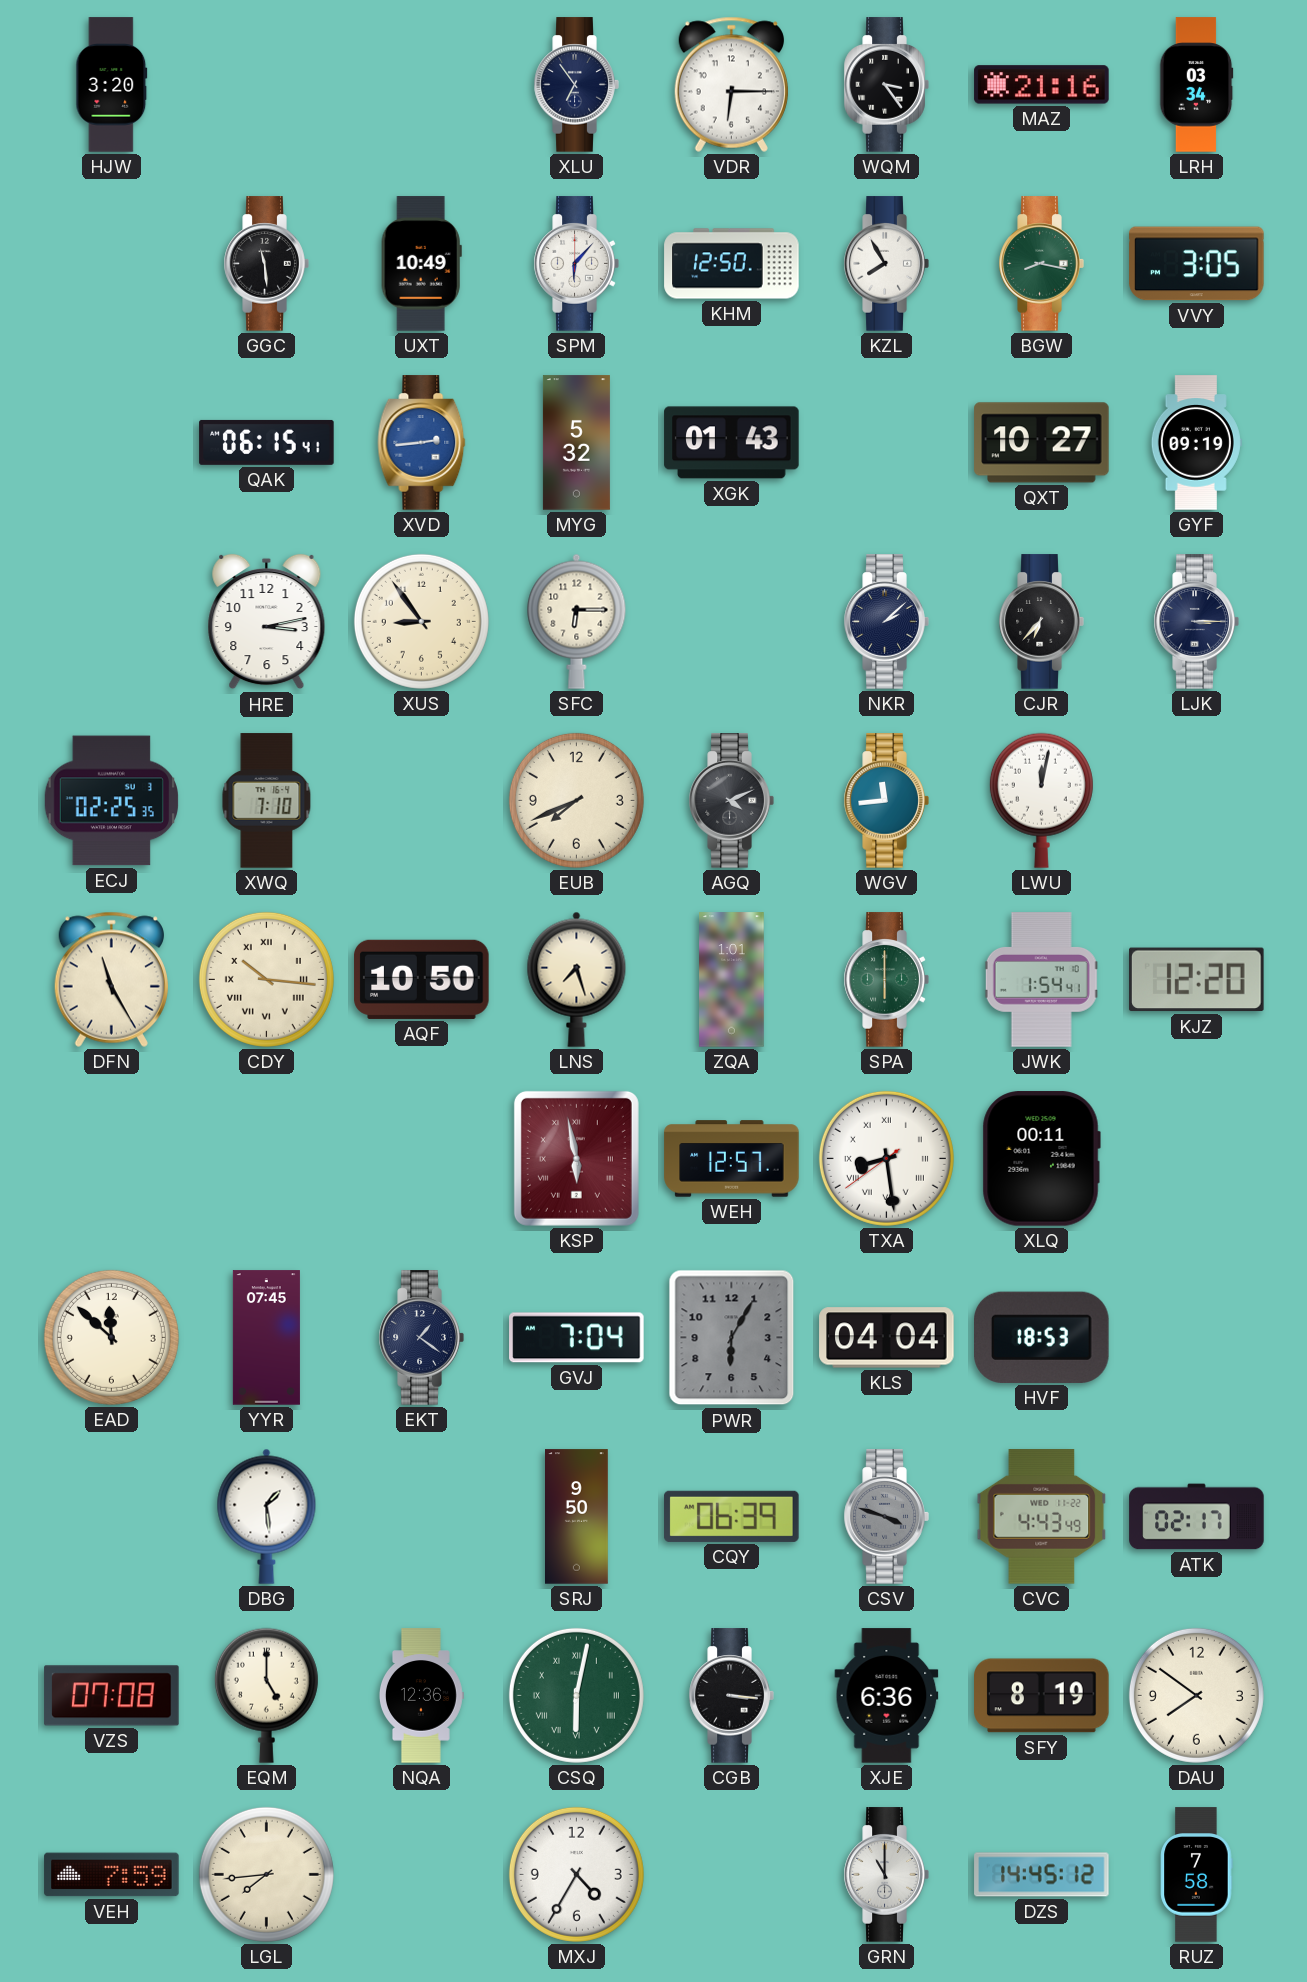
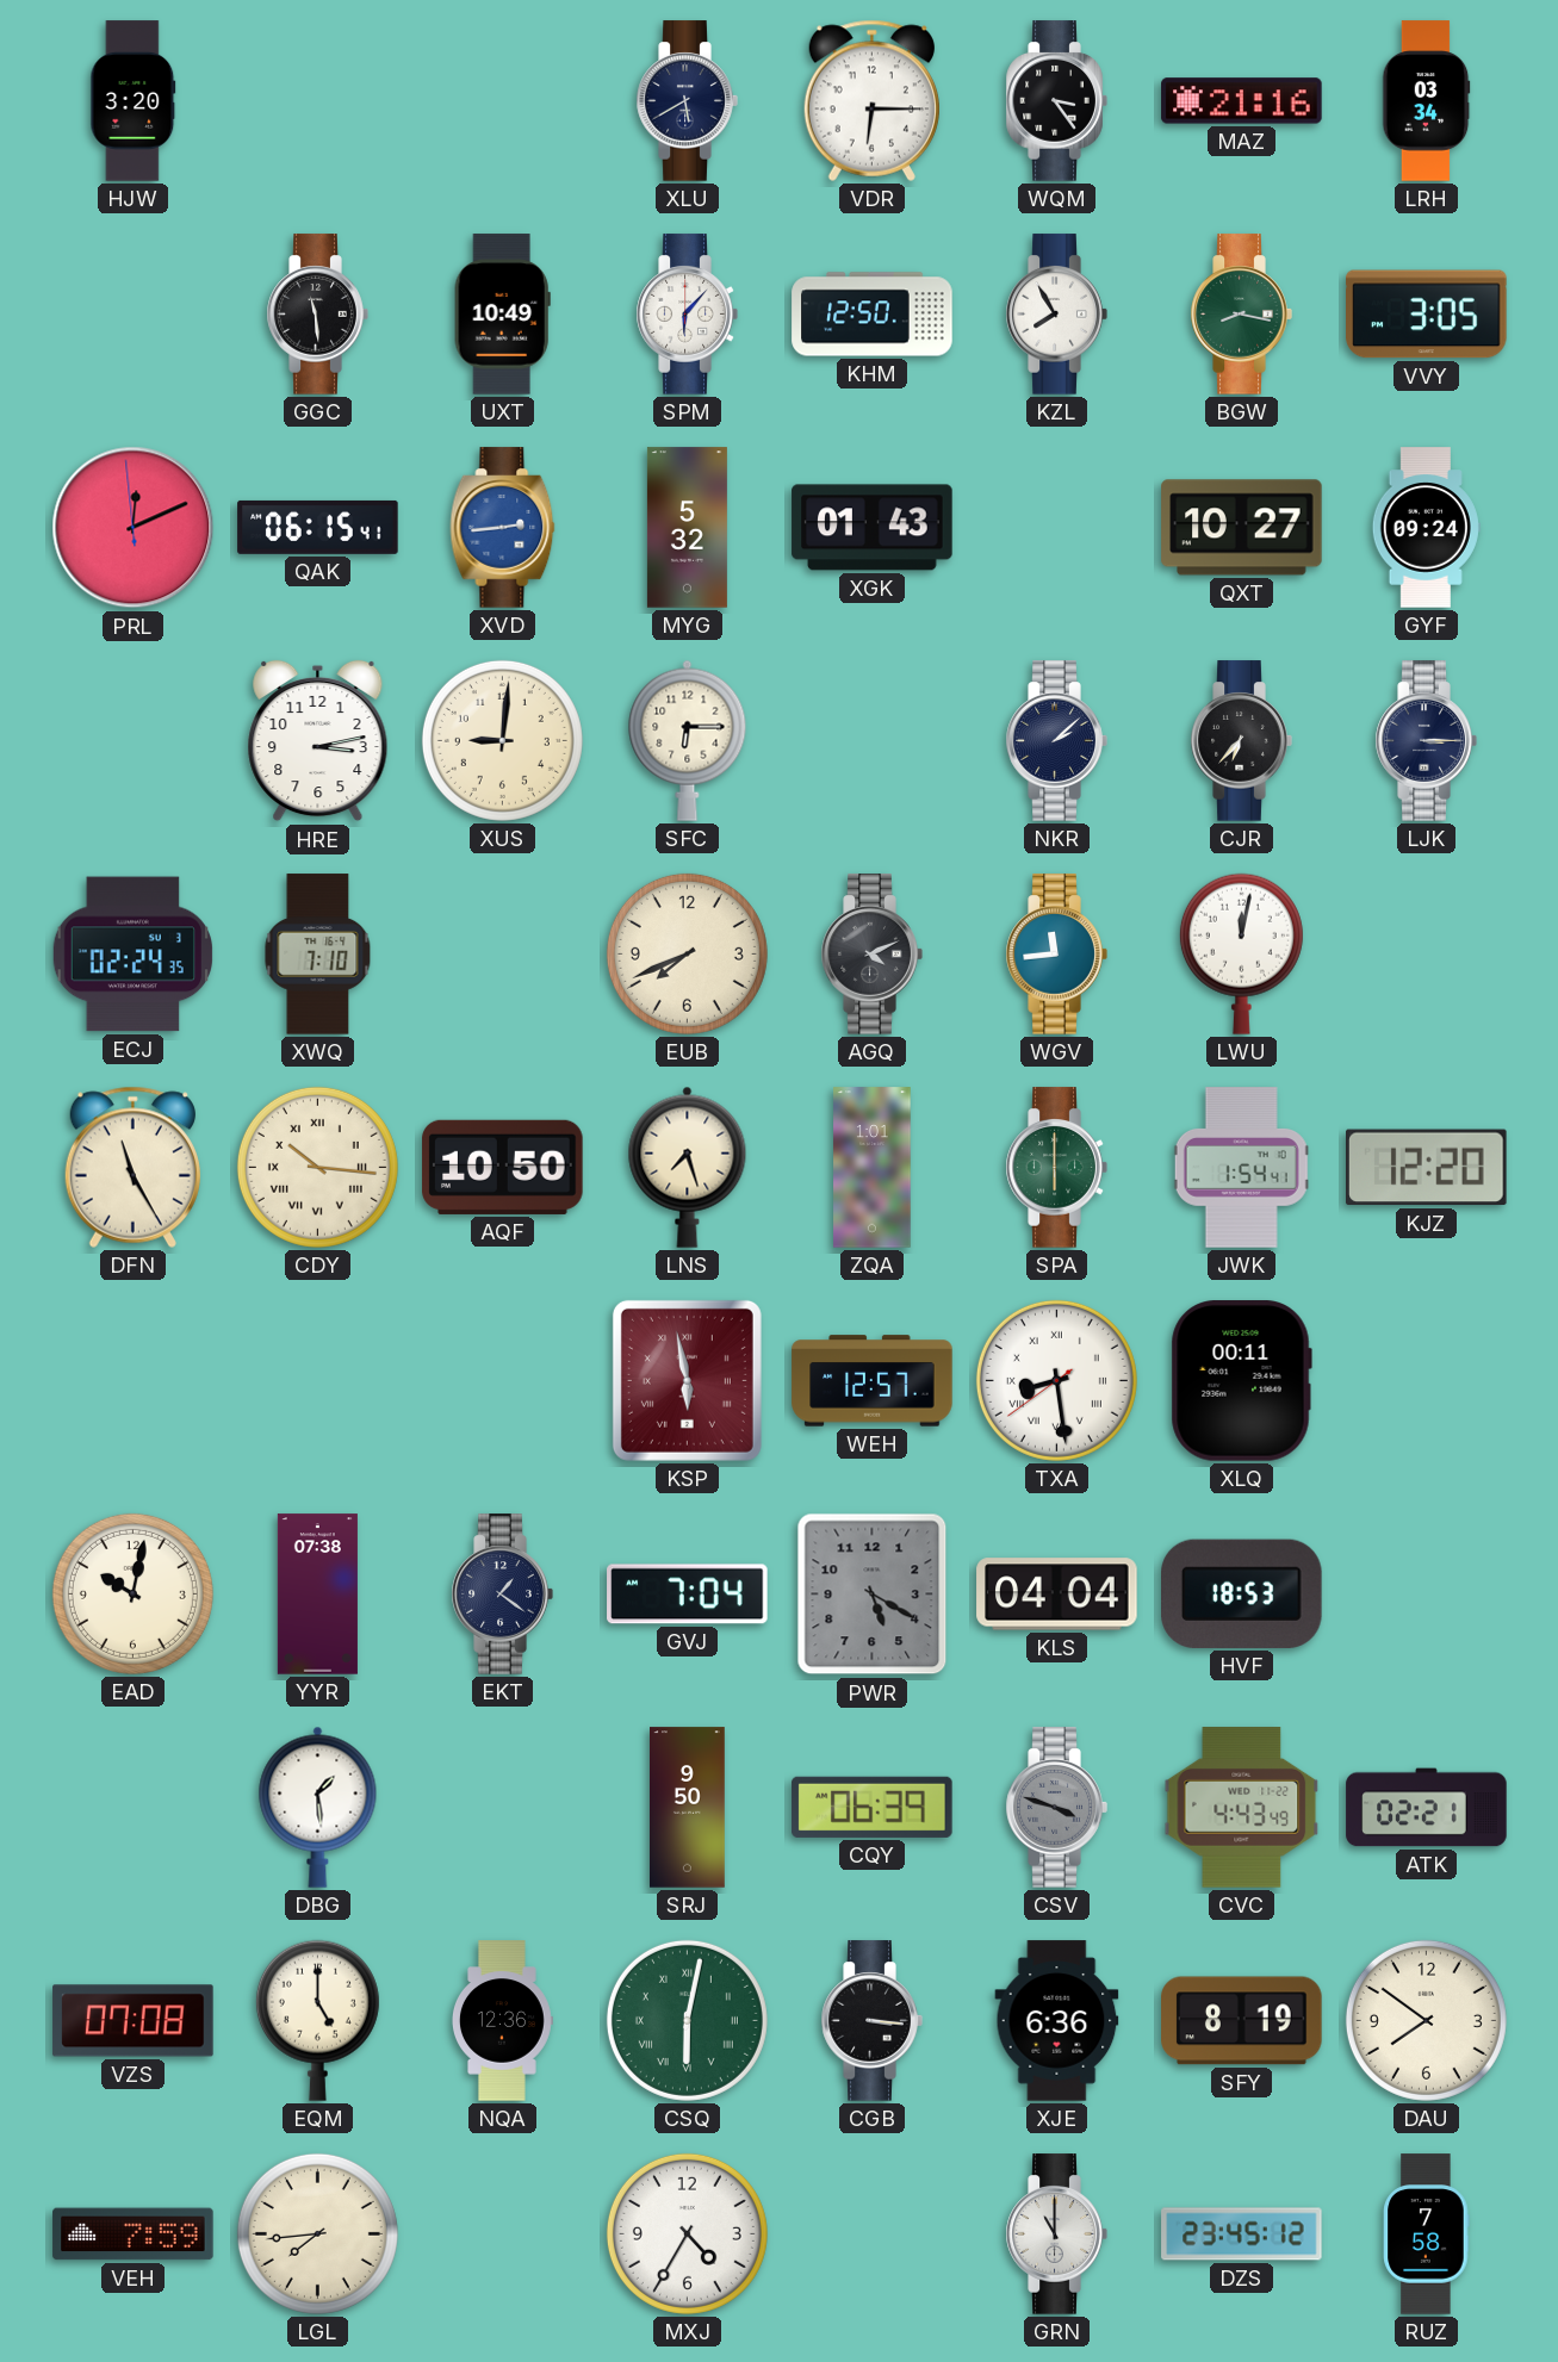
XLU: 6:54 -> 5:40 (687, 101)
PRL: none -> 12:10 (134, 528)
GYF: 09:19 -> 09:24 (1426, 528)
XUS: 8:54 -> 9:01 (502, 740)
ECJ: 02:25 -> 02:24 (132, 955)
EAD: 11:52 -> 10:02 (132, 1593)
YYR: 07:45 -> 07:38 (317, 1595)
PWR: 6:05 -> 5:20 (873, 1595)
ATK: 02:17 -> 02:21 (1427, 1808)
DZS: 14:45 -> 23:45 (1242, 2234)
